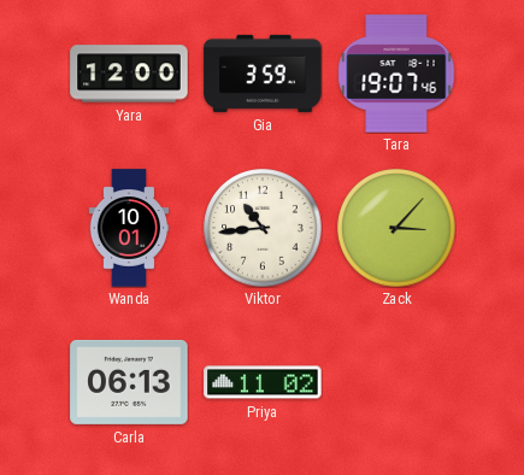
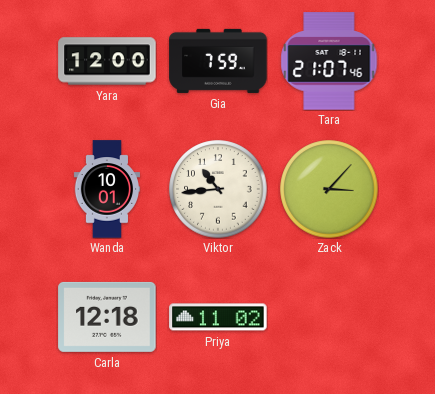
Gia: 3:59 -> 7:59 (218, 61)
Tara: 19:07 -> 21:07 (329, 61)
Carla: 06:13 -> 12:18 (107, 317)
